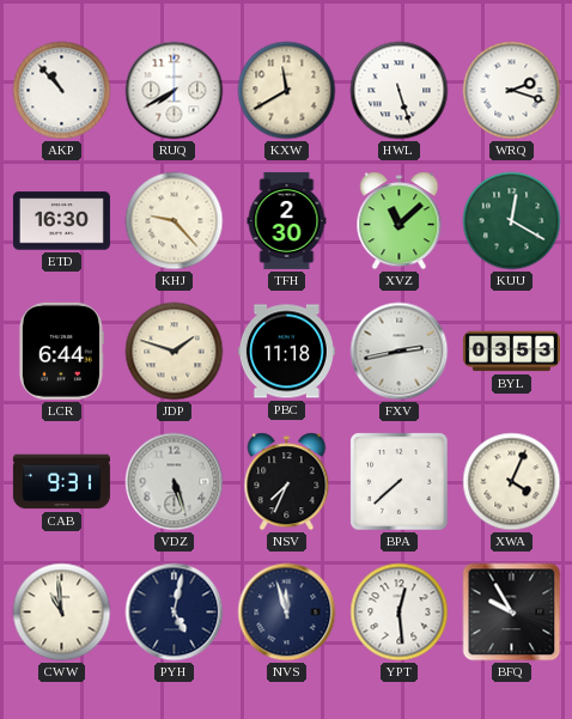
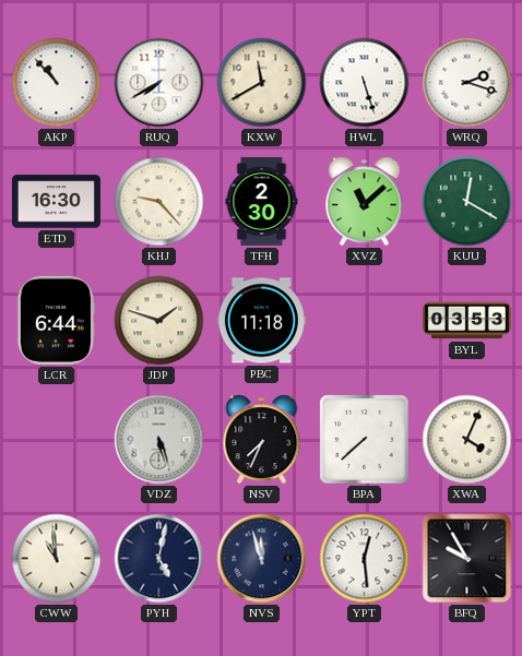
FXV: 2:43 -> none (400, 352)
CAB: 9:31 -> none (61, 482)
